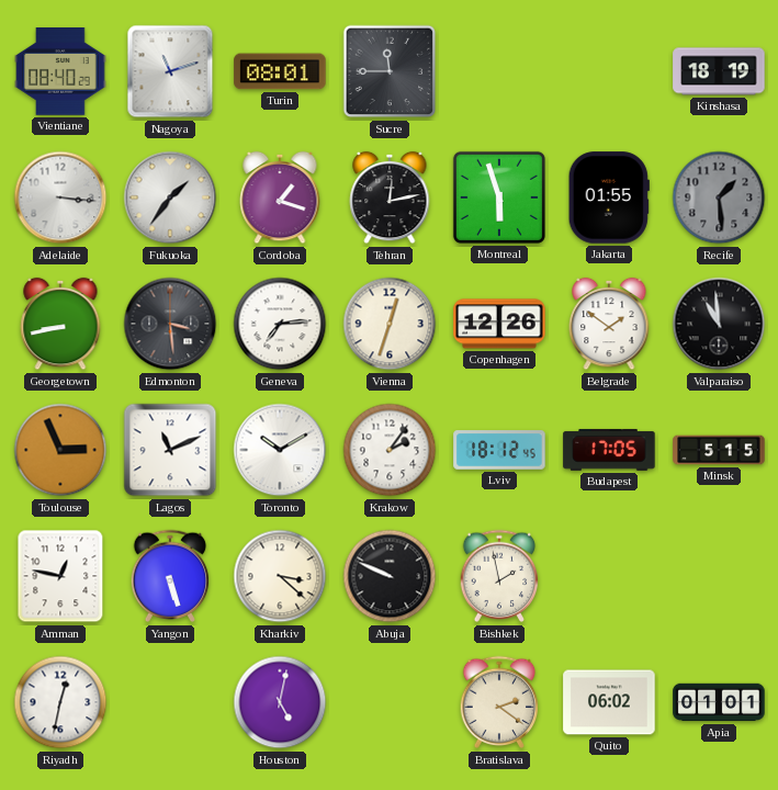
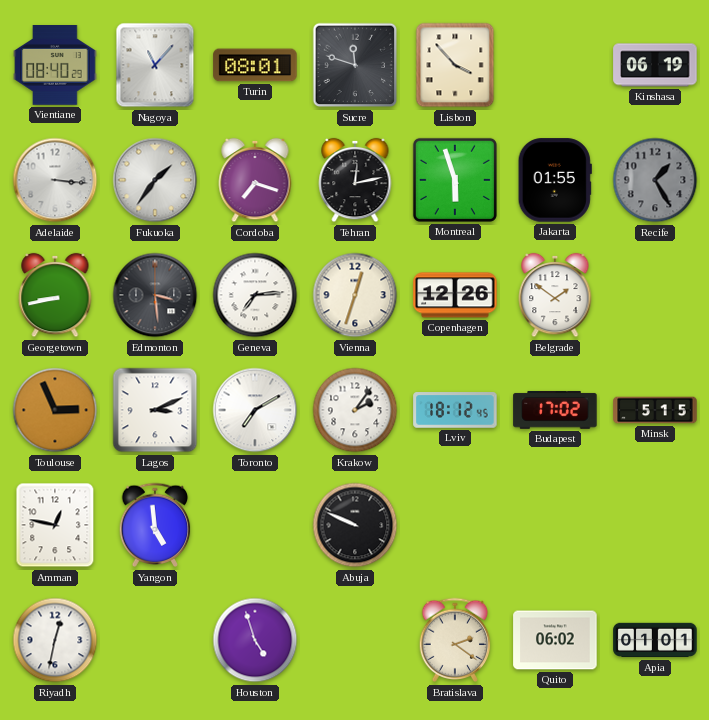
Nagoya: 11:12 -> 11:07 (155, 65)
Sucre: 11:45 -> 11:48 (355, 65)
Lisbon: none -> 3:53 (455, 65)
Kinshasa: 18:19 -> 06:19 (655, 65)
Cordoba: 1:18 -> 7:18 (255, 180)
Recife: 1:29 -> 1:25 (655, 180)
Valparaiso: 10:59 -> none (719, 324)
Lagos: 11:11 -> 3:11 (155, 410)
Toronto: 10:10 -> 7:10 (255, 410)
Budapest: 17:05 -> 17:02 (555, 410)
Yangon: 5:27 -> 4:59 (155, 525)
Kharkiv: 3:22 -> none (280, 576)
Bishkek: 1:58 -> none (499, 576)
Houston: 5:02 -> 4:57 (255, 640)
